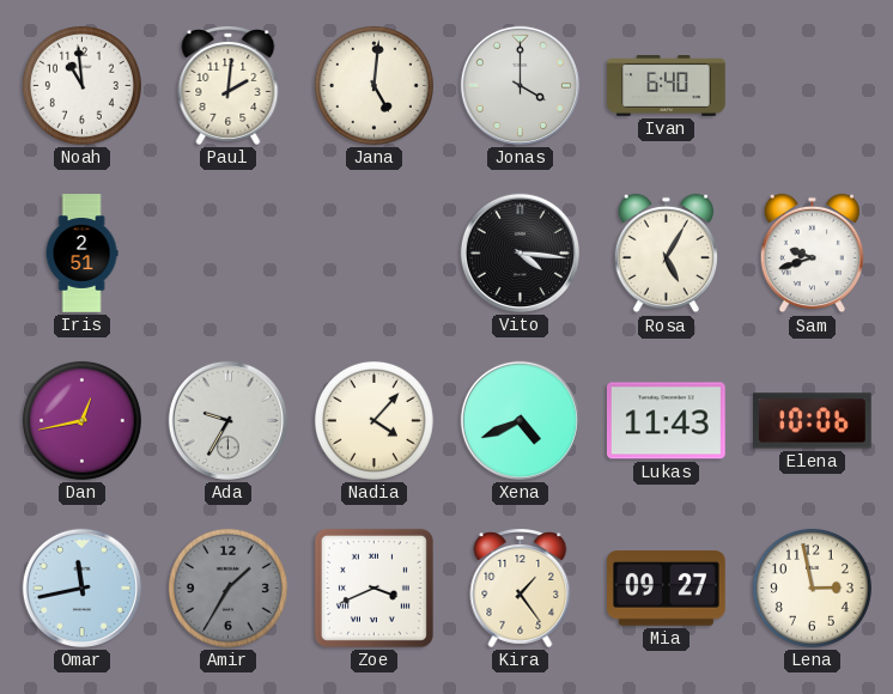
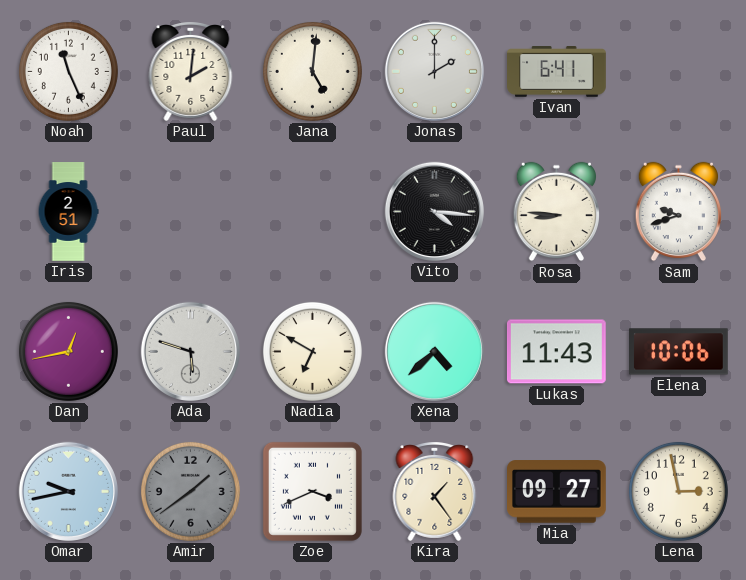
Noah: 10:59 -> 11:26 (68, 71)
Jonas: 4:00 -> 2:00 (434, 71)
Ivan: 6:40 -> 6:41 (557, 72)
Rosa: 5:05 -> 8:46 (556, 212)
Ada: 9:35 -> 5:48 (190, 351)
Nadia: 4:07 -> 6:50 (312, 351)
Xena: 4:41 -> 4:38 (434, 351)
Omar: 11:43 -> 9:43 (68, 491)
Amir: 1:35 -> 1:39 (190, 491)
